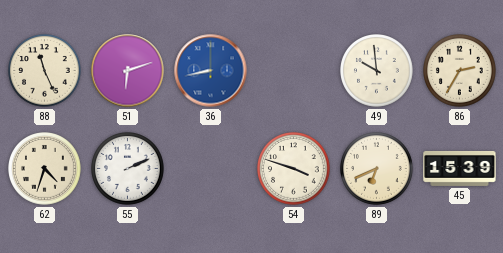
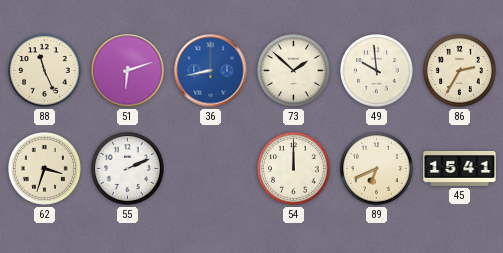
73: none -> 1:52 (294, 71)
62: 4:33 -> 3:33 (45, 169)
54: 3:48 -> 12:00 (294, 169)
45: 15:39 -> 15:41 (460, 168)
